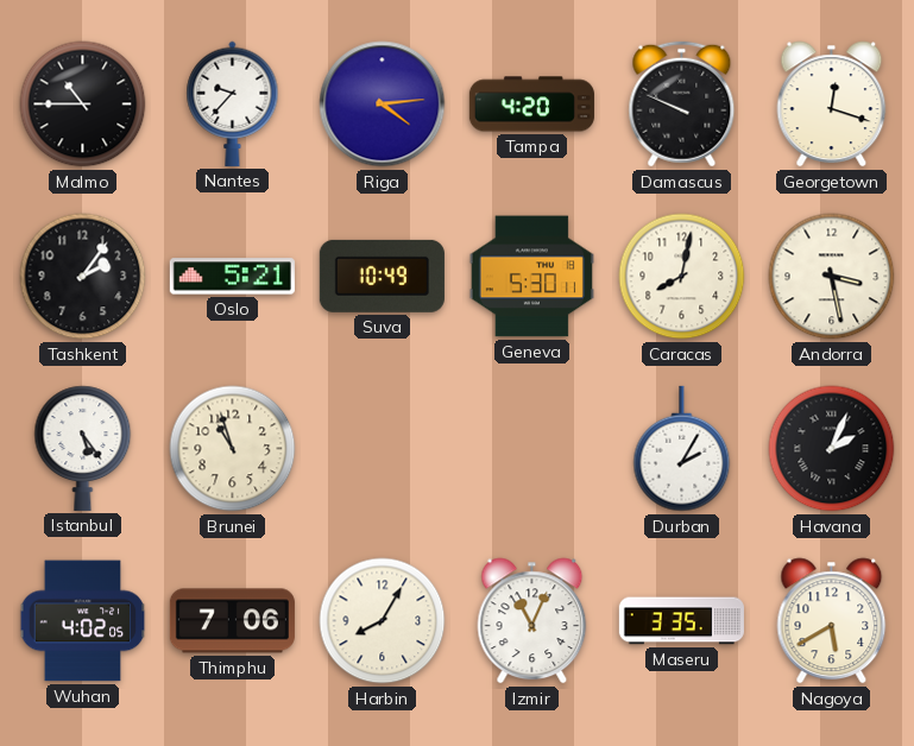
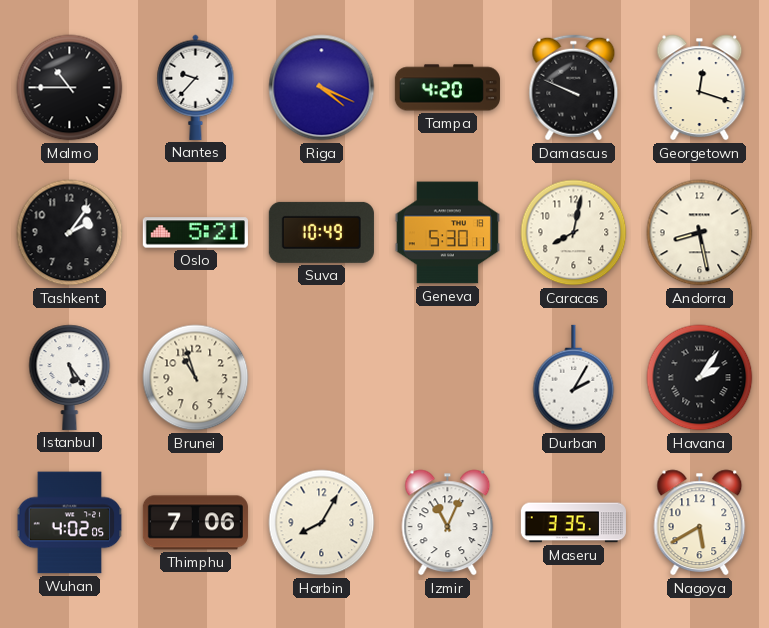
Riga: 4:14 -> 4:19 (322, 88)
Andorra: 3:28 -> 8:28 (700, 233)
Havana: 2:04 -> 2:06 (700, 378)
